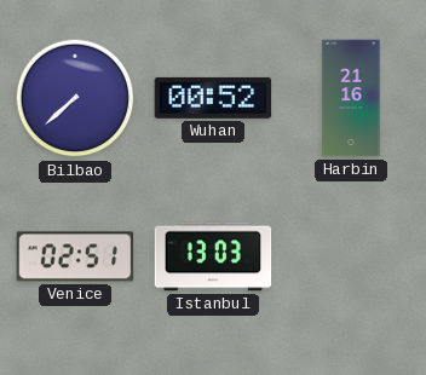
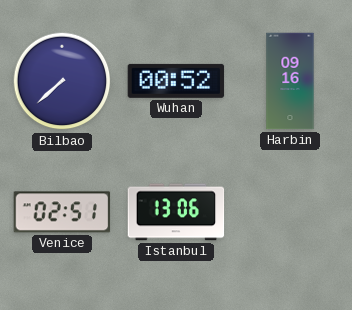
Harbin: 21:16 -> 09:16 (290, 81)
Istanbul: 13:03 -> 13:06 (176, 212)
